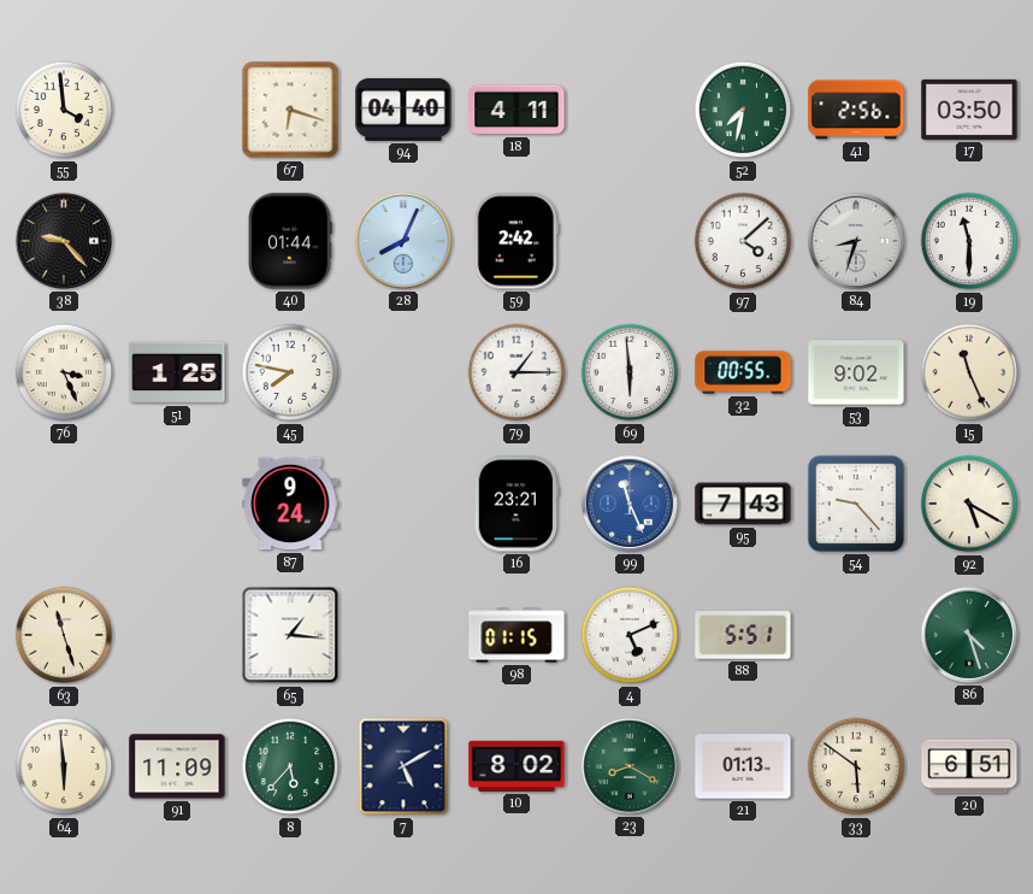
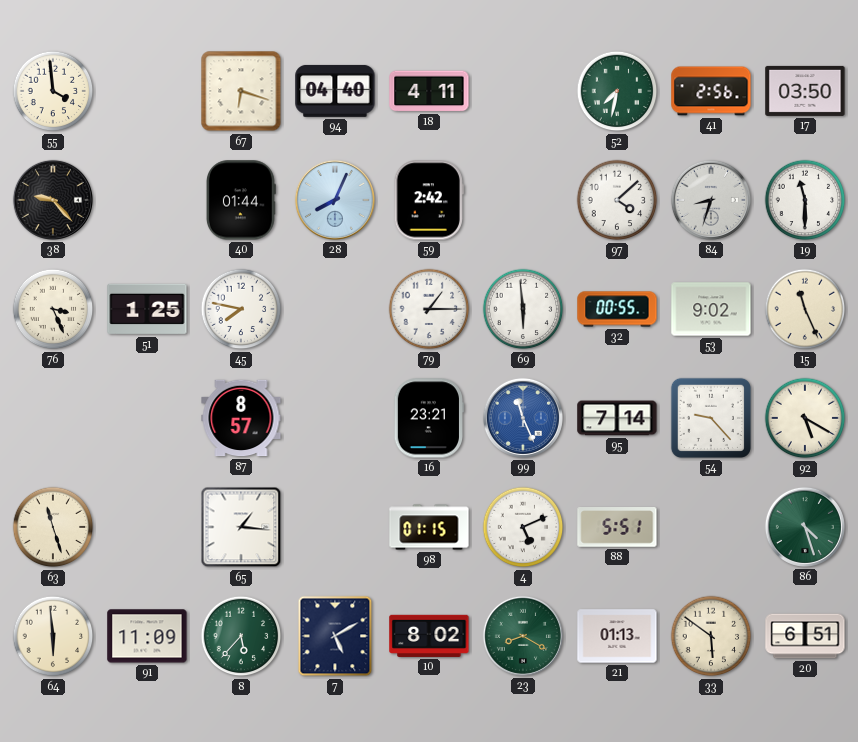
87: 9:24 -> 8:57 (241, 418)
95: 7:43 -> 7:14 (617, 418)
